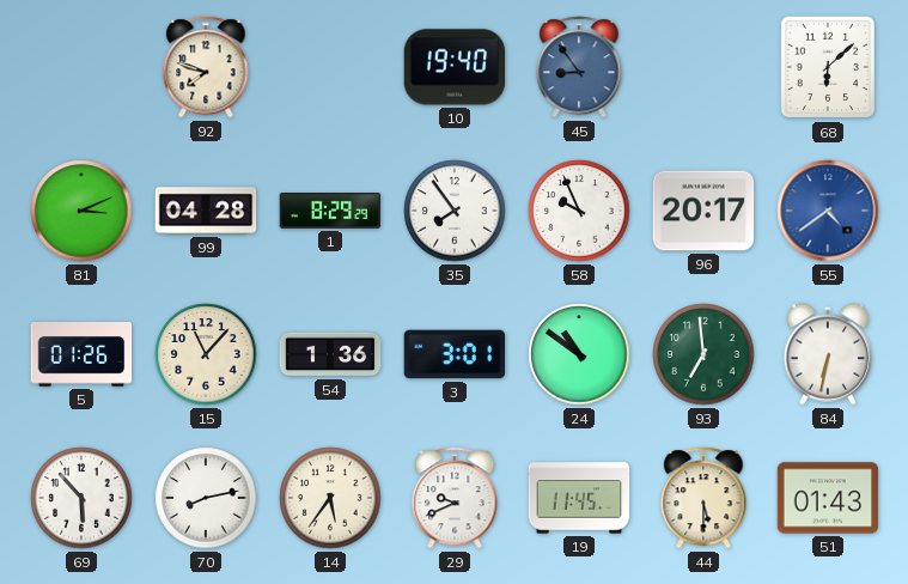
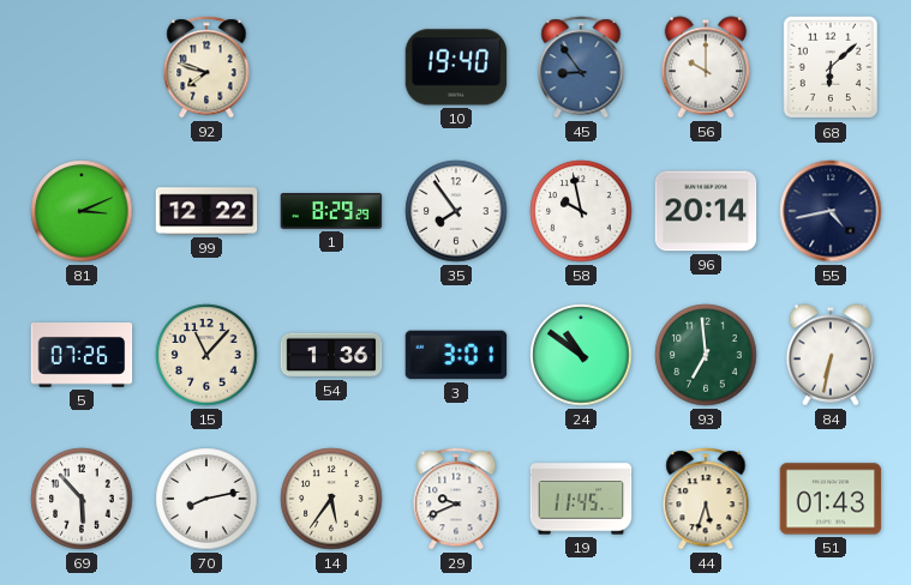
56: none -> 10:00 (706, 67)
99: 04:28 -> 12:22 (206, 211)
58: 9:56 -> 9:58 (581, 211)
96: 20:17 -> 20:14 (706, 211)
55: 4:39 -> 4:43 (831, 211)
55 dial: blue -> navy (831, 211)
5: 01:26 -> 07:26 (82, 356)
44: 5:30 -> 5:33 (706, 499)
